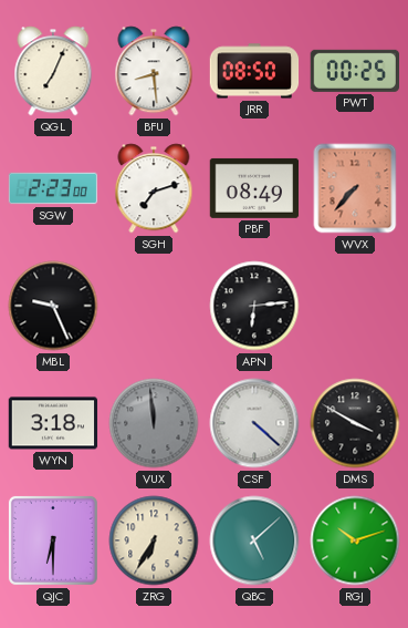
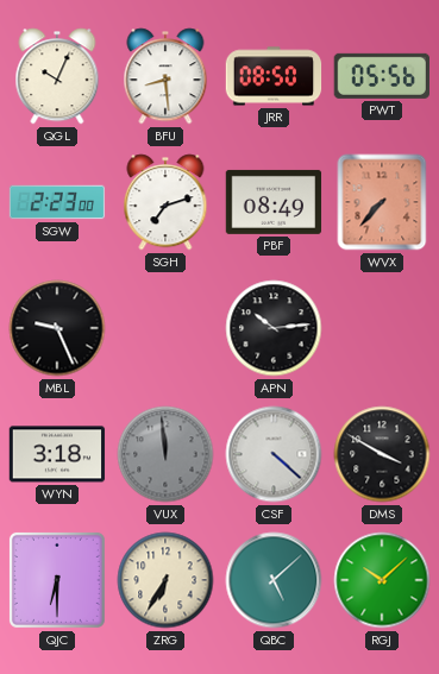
QGL: 7:04 -> 10:04 (57, 76)
PWT: 00:25 -> 05:56 (381, 76)
APN: 6:14 -> 10:14 (274, 328)
RGJ: 10:12 -> 10:08 (382, 580)
